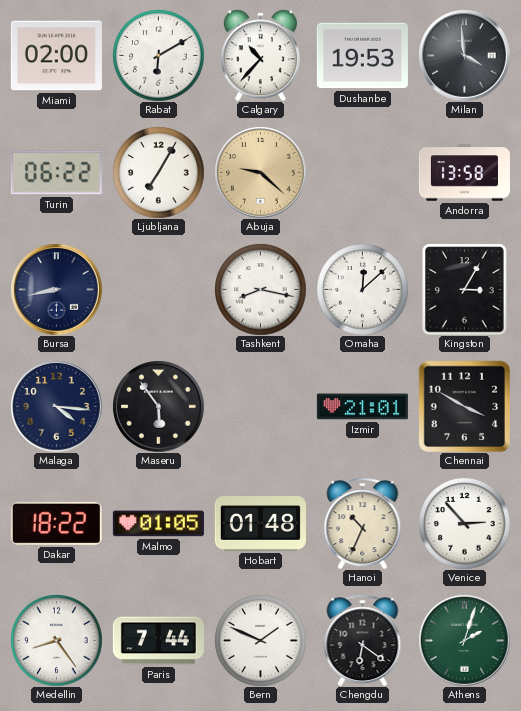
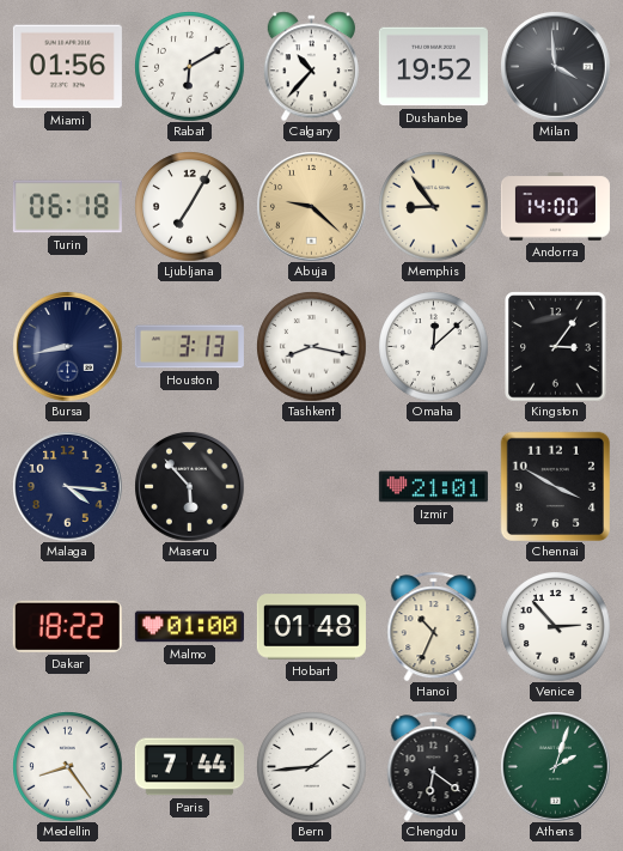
Miami: 02:00 -> 01:56 (67, 67)
Dushanbe: 19:53 -> 19:52 (433, 67)
Turin: 06:22 -> 06:18 (67, 207)
Memphis: none -> 8:54 (433, 206)
Andorra: 13:58 -> 14:00 (555, 207)
Houston: none -> 3:13 (189, 347)
Kingston: 3:05 -> 3:06 (556, 346)
Maseru: 5:54 -> 5:53 (189, 486)
Malmo: 01:05 -> 01:00 (189, 627)
Bern: 1:49 -> 1:44 (311, 766)
